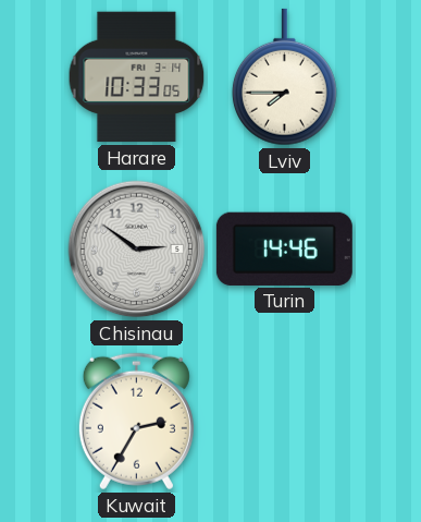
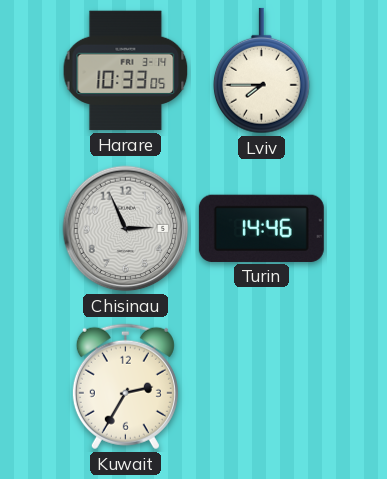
Chisinau: 2:51 -> 2:56 (126, 229)
